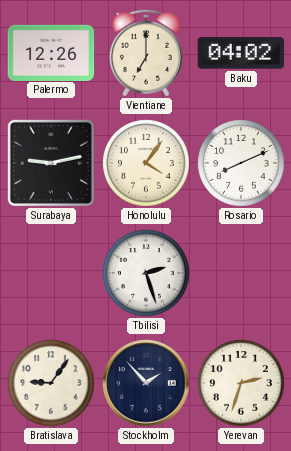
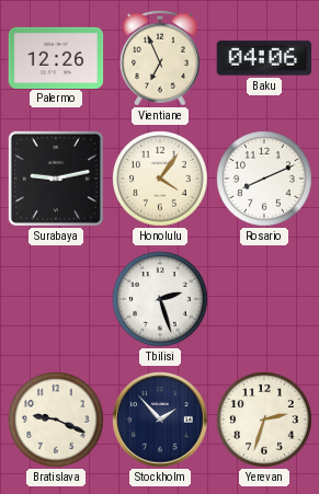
Vientiane: 7:00 -> 6:56 (160, 58)
Baku: 04:02 -> 04:06 (264, 58)
Bratislava: 9:06 -> 9:19 (56, 420)
